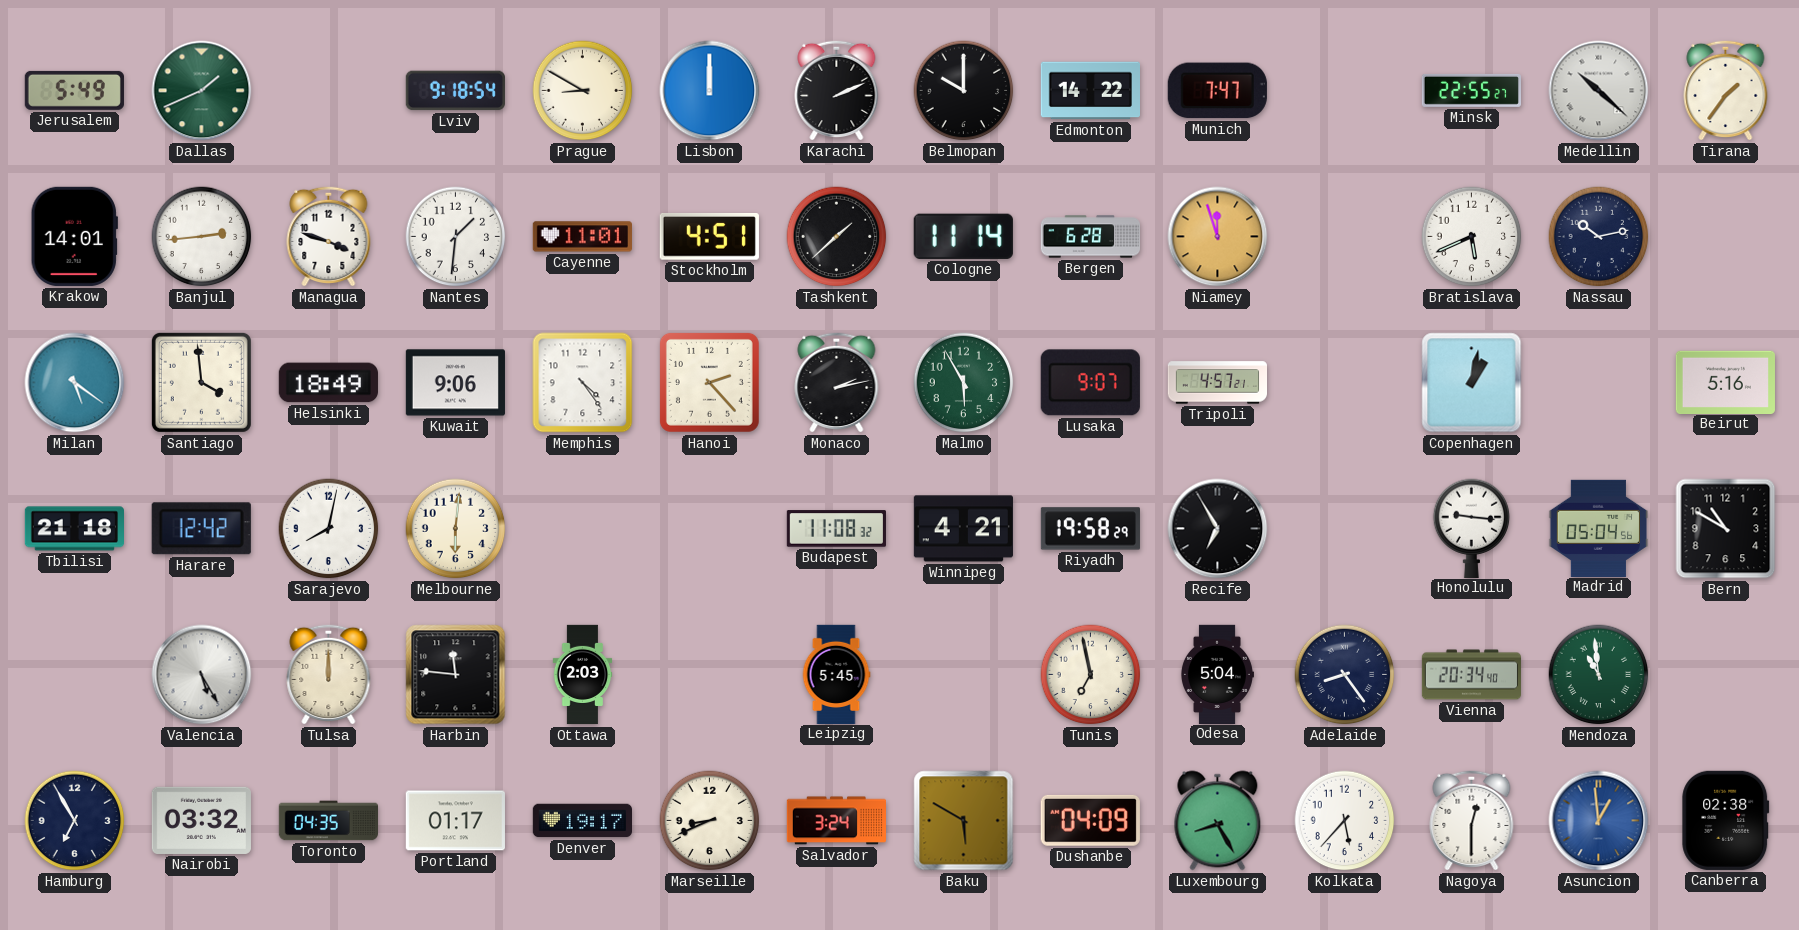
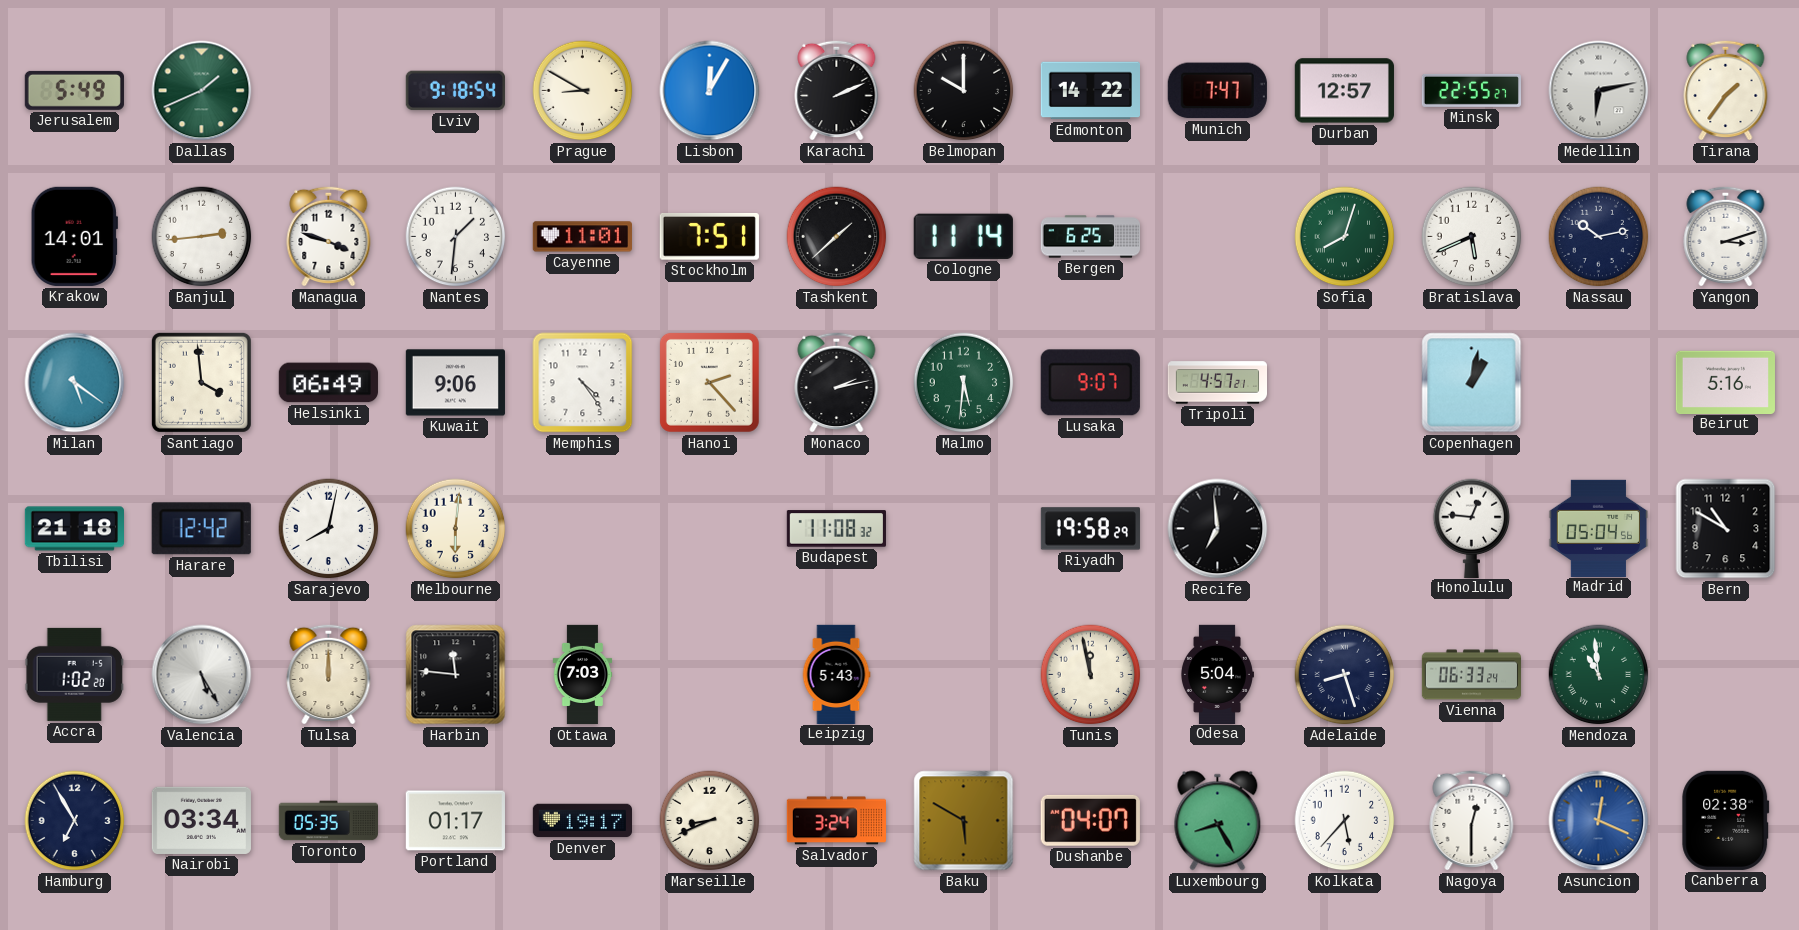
Lisbon: 12:00 -> 12:05 (710, 91)
Durban: none -> 12:57 (1344, 91)
Medellin: 10:22 -> 6:13 (1599, 91)
Stockholm: 4:51 -> 7:51 (709, 237)
Bergen: 6:28 -> 6:25 (1090, 237)
Niamey: 11:57 -> none (1218, 237)
Sofia: none -> 8:03 (1345, 237)
Yangon: none -> 3:12 (1726, 236)
Helsinki: 18:49 -> 06:49 (328, 383)
Malmo: 5:55 -> 5:31 (964, 383)
Winnipeg: 4:21 -> none (963, 529)
Recife: 6:55 -> 6:59 (1218, 529)
Honolulu: 9:16 -> 12:46 (1472, 528)
Accra: none -> 1:02 (74, 674)
Ottawa: 2:03 -> 7:03 (583, 675)
Leipzig: 5:45 -> 5:43 (836, 674)
Tunis: 6:58 -> 11:58 (1091, 675)
Adelaide: 8:24 -> 8:27 (1345, 675)
Vienna: 20:34 -> 06:33 (1472, 675)
Nairobi: 03:32 -> 03:34 (201, 820)
Toronto: 04:35 -> 05:35 (328, 821)
Dushanbe: 04:09 -> 04:07 (1090, 820)
Asuncion: 12:59 -> 12:19 (1599, 821)
